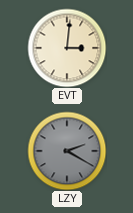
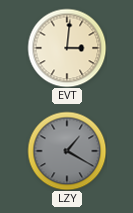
LZY: 2:20 -> 1:20 (67, 151)
